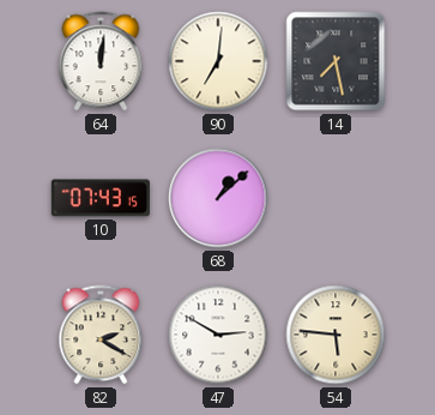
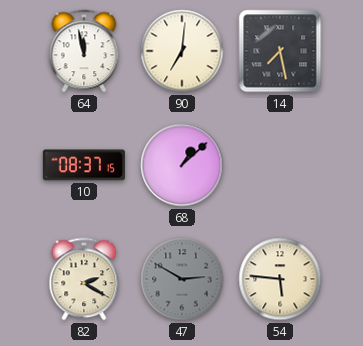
64: 12:01 -> 11:58 (84, 51)
10: 07:43 -> 08:37 (84, 165)
47 dial: white -> grey (182, 279)
